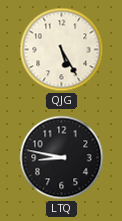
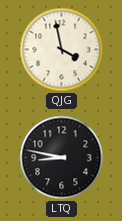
QJG: 5:25 -> 3:58 (62, 50)
